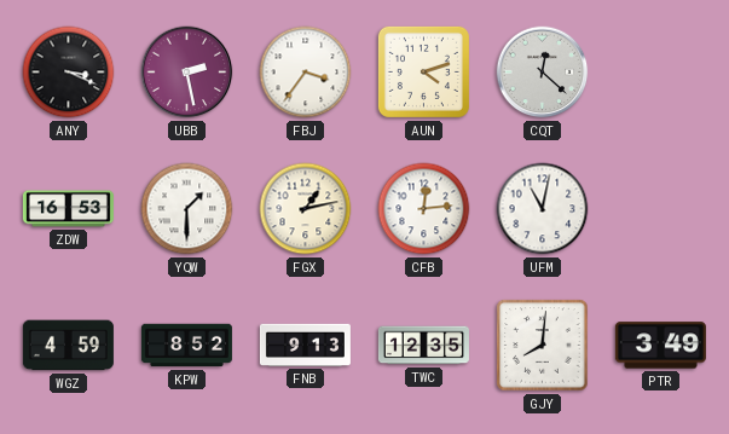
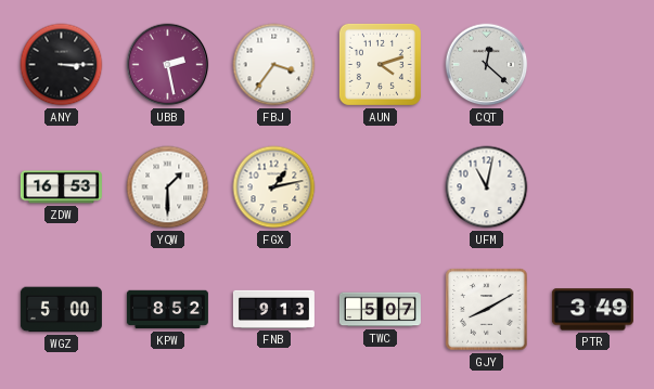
ANY: 3:19 -> 3:15 (62, 65)
CFB: 12:14 -> none (424, 209)
WGZ: 4:59 -> 5:00 (61, 310)
TWC: 12:35 -> 5:07 (380, 310)
GJY: 8:01 -> 8:10 (487, 310)
